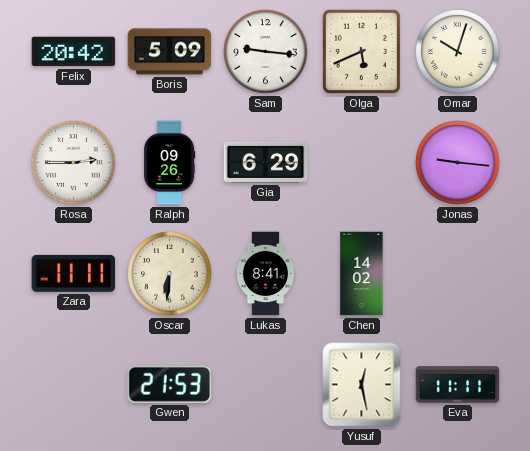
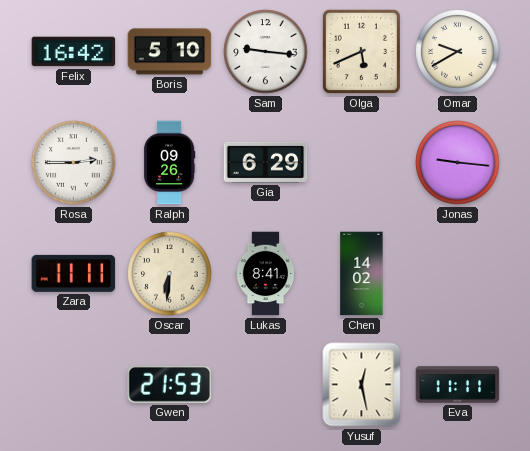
Felix: 20:42 -> 16:42 (74, 52)
Boris: 5:09 -> 5:10 (170, 52)
Omar: 10:03 -> 9:40 (458, 52)
